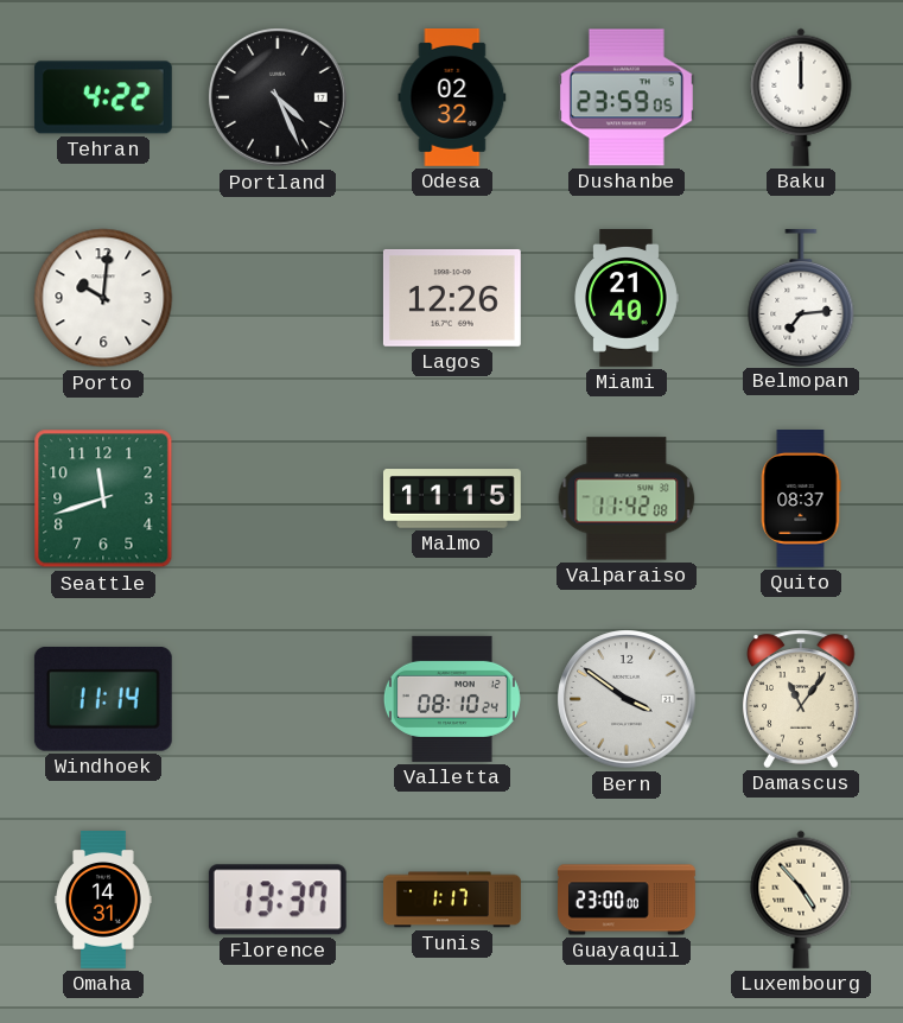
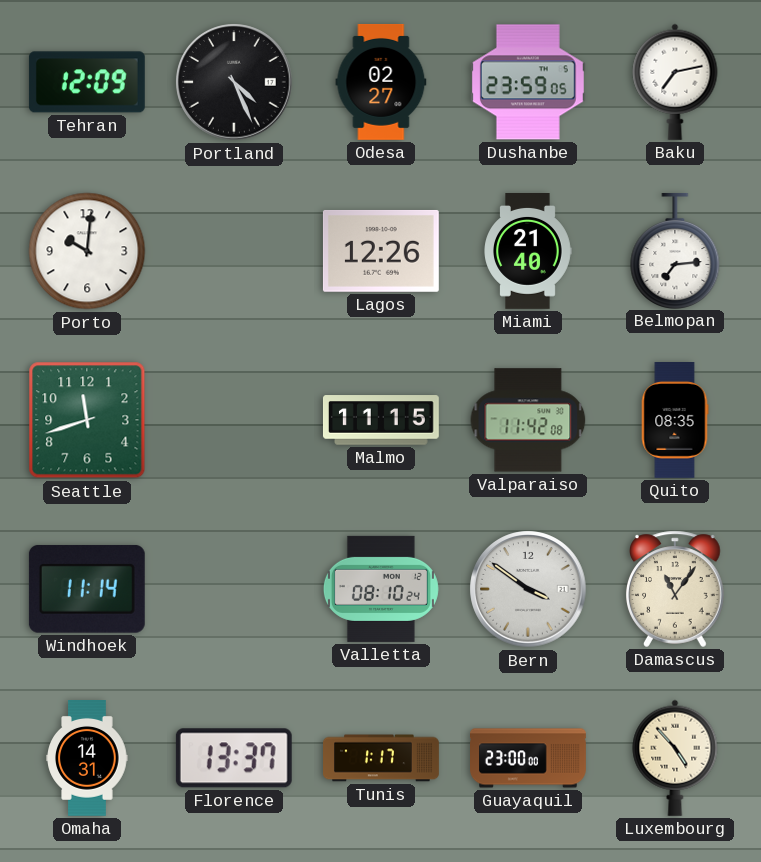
Tehran: 4:22 -> 12:09 (87, 82)
Odesa: 02:32 -> 02:27 (381, 82)
Baku: 12:00 -> 7:13 (675, 82)
Quito: 08:37 -> 08:35 (675, 421)
